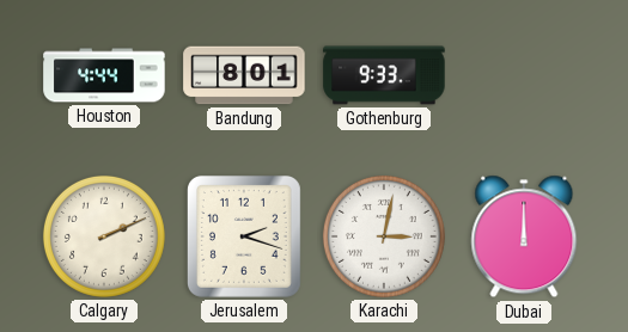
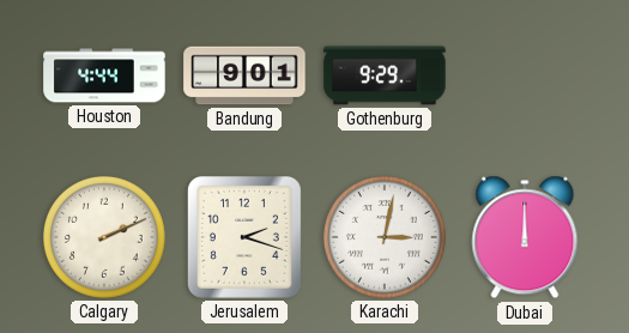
Bandung: 8:01 -> 9:01 (244, 75)
Gothenburg: 9:33 -> 9:29 (385, 75)
